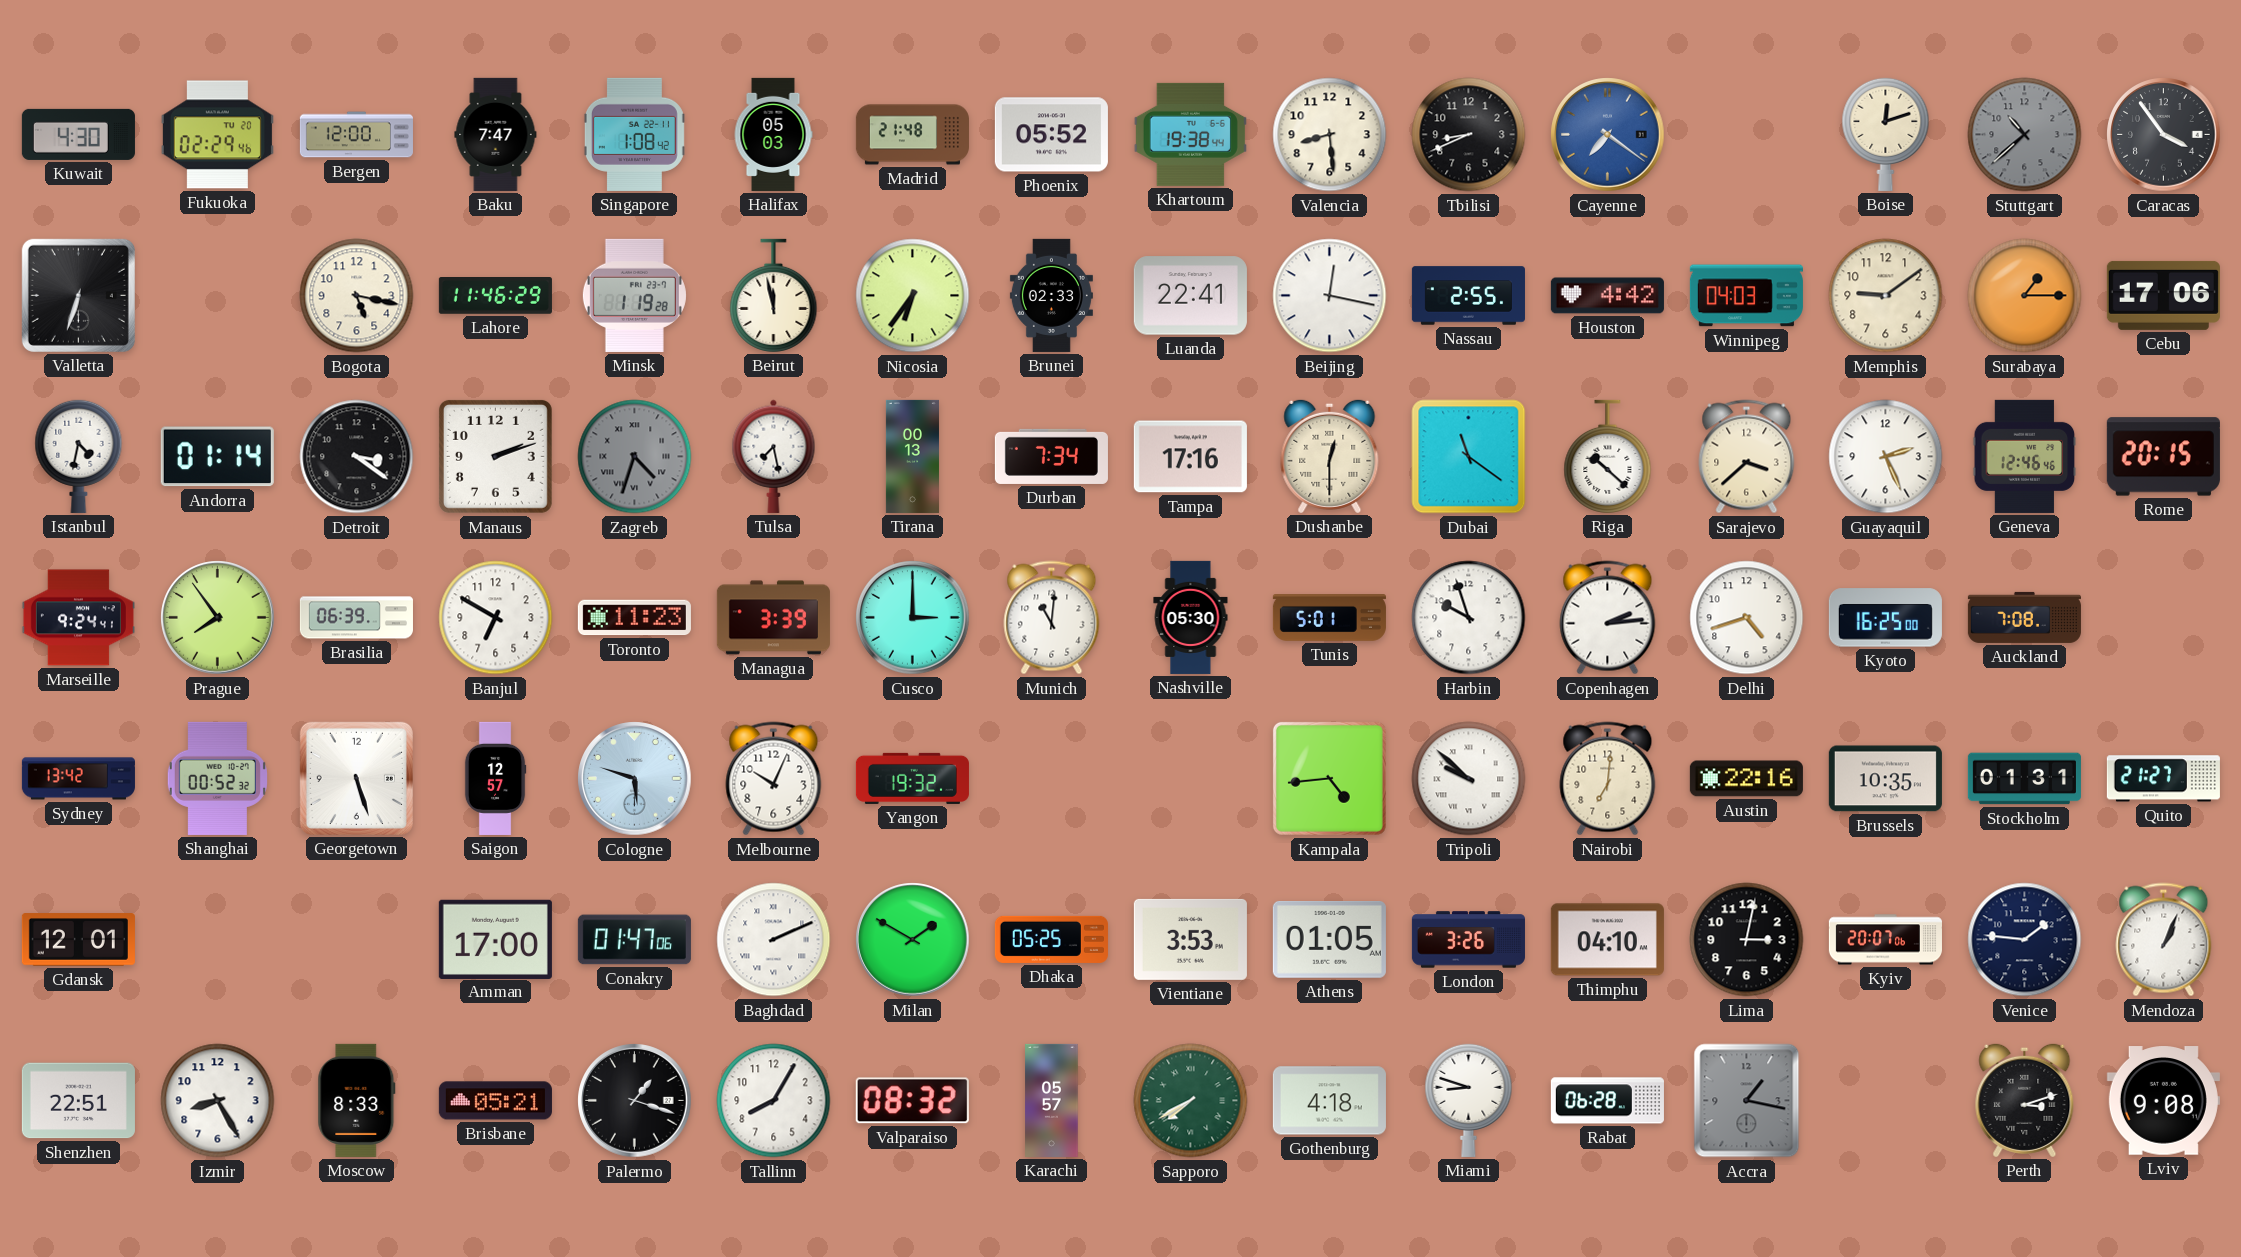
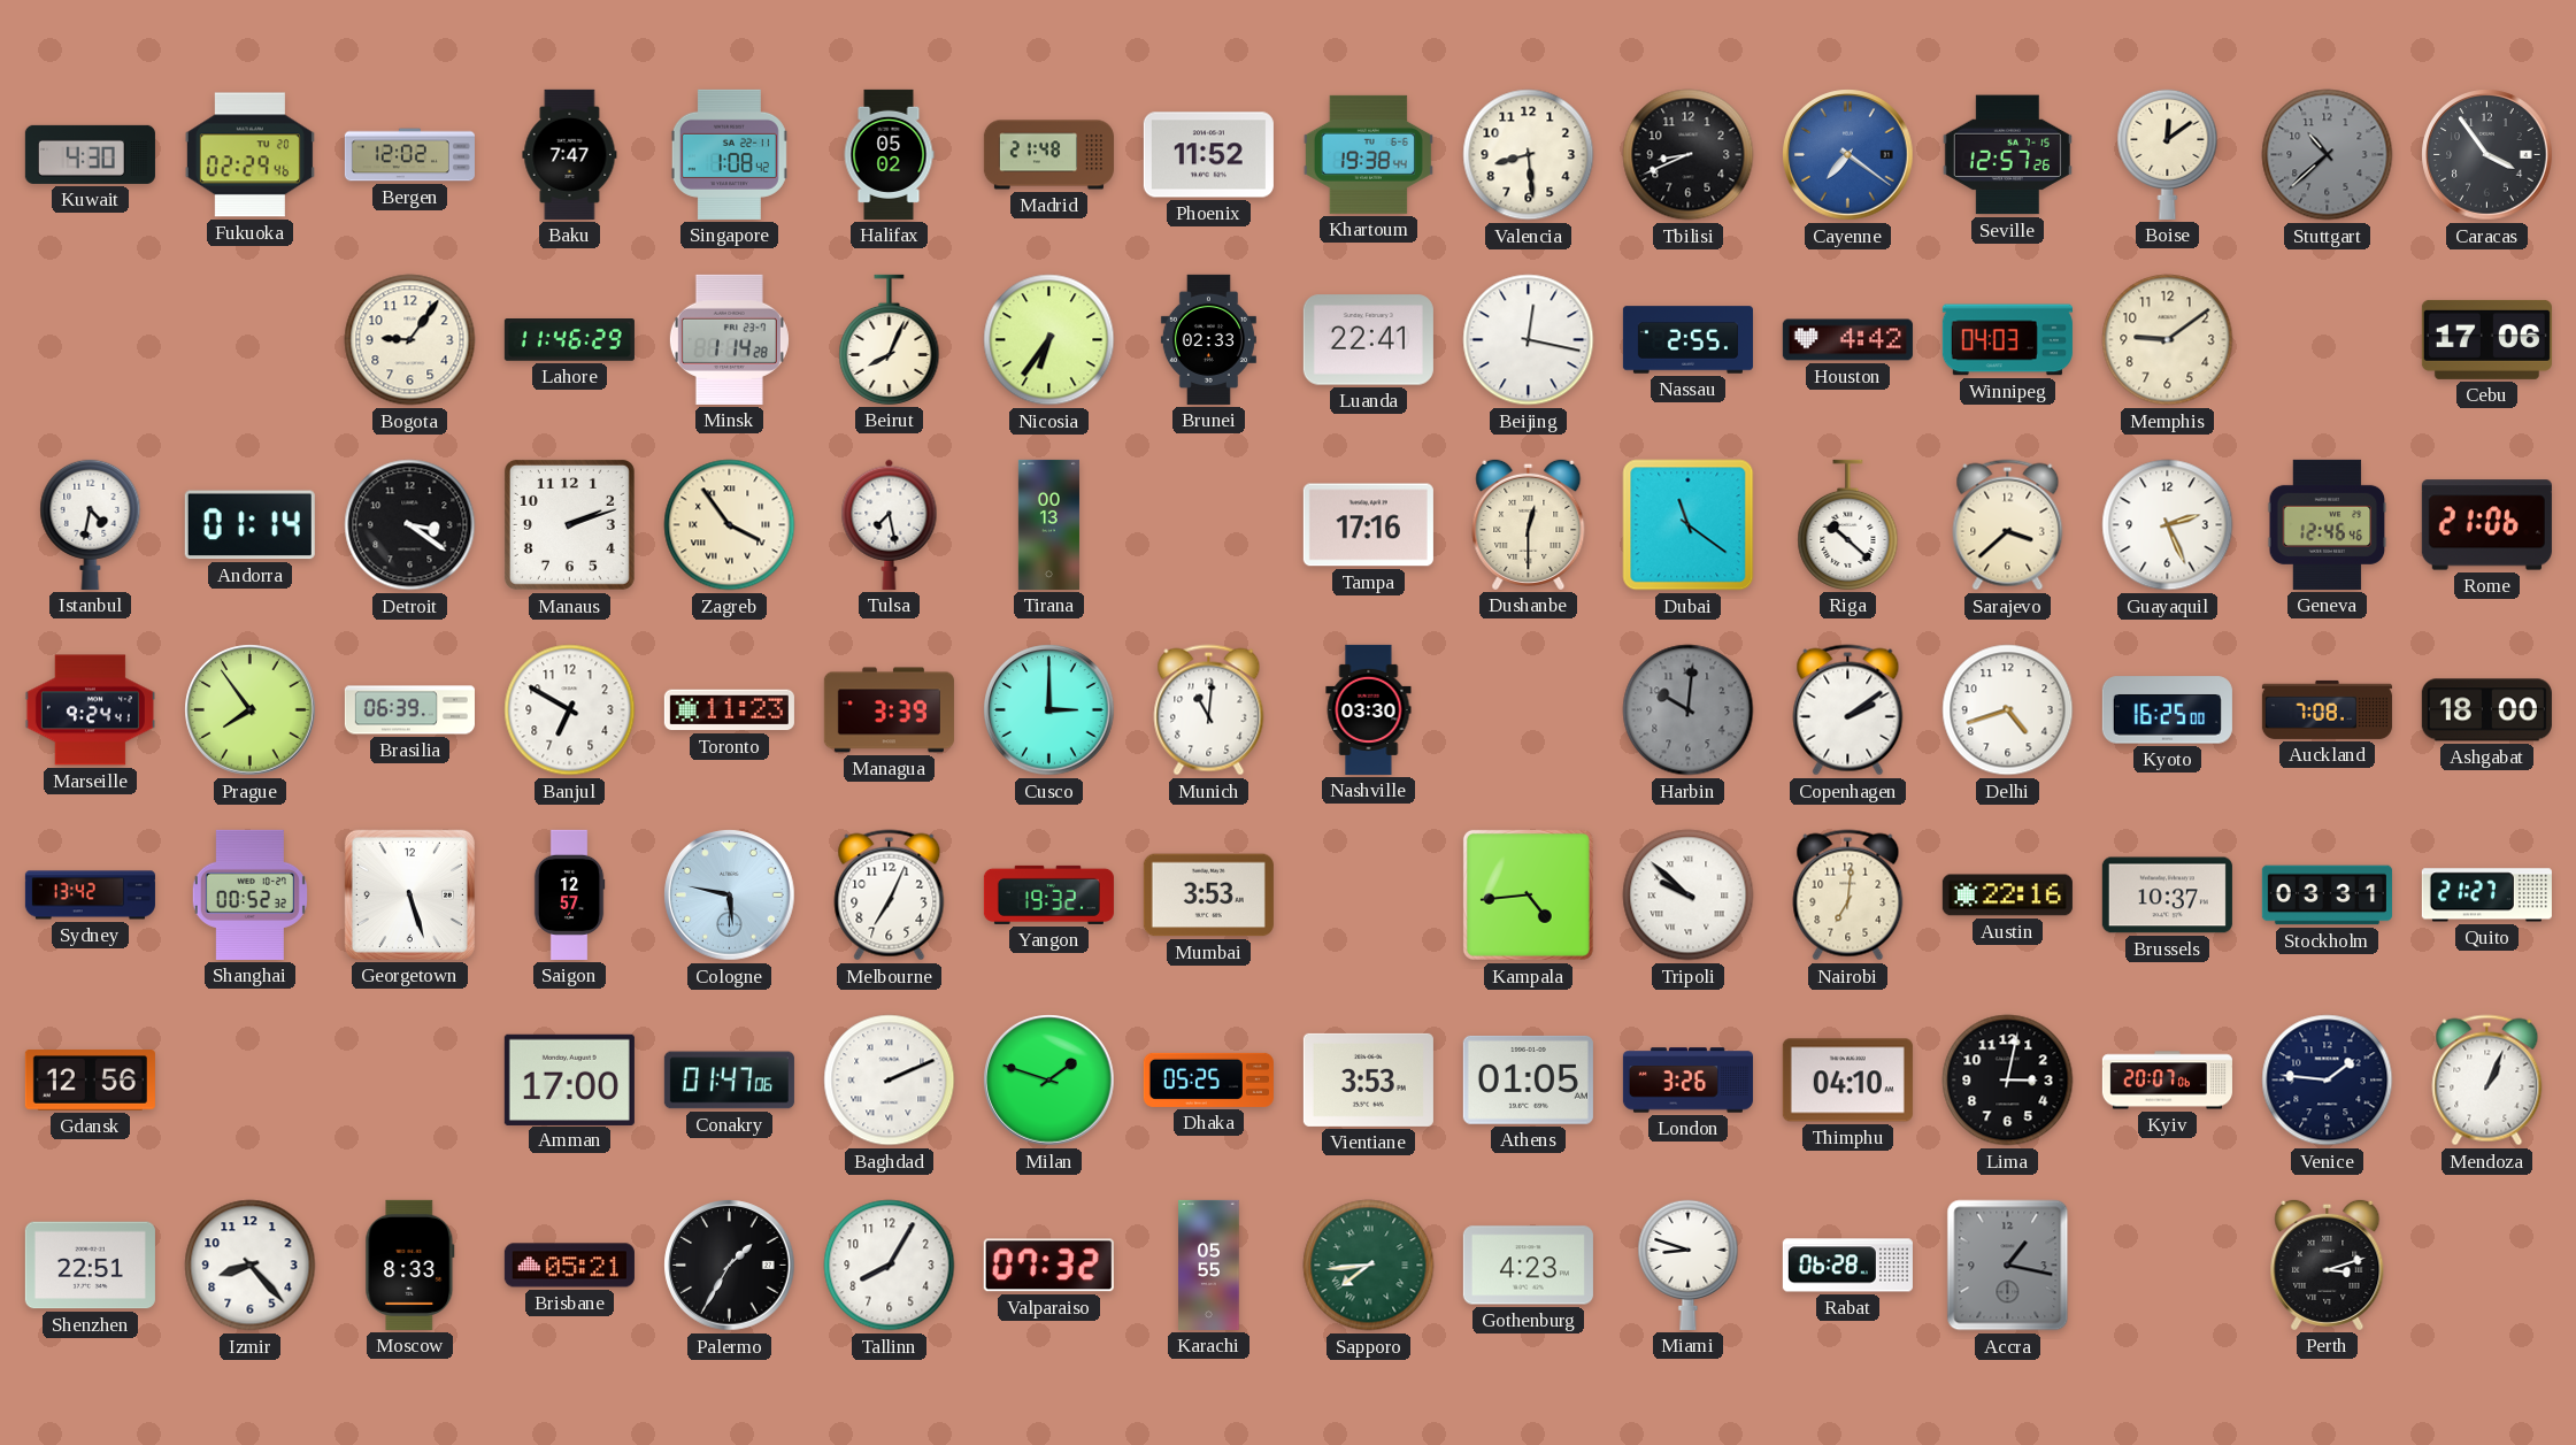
Bergen: 12:00 -> 12:02 (409, 155)
Halifax: 05:03 -> 05:02 (889, 154)
Phoenix: 05:52 -> 11:52 (1208, 155)
Seville: none -> 12:57 (2007, 155)
Boise: 12:12 -> 12:09 (2168, 154)
Valletta: 6:33 -> none (78, 295)
Bogota: 5:17 -> 9:06 (410, 340)
Minsk: 1:19 -> 1:14 (729, 339)
Beirut: 11:58 -> 8:04 (890, 339)
Surabaya: 1:15 -> none (2025, 296)
Zagreb: 4:33 -> 3:54 (730, 525)
Zagreb dial: grey -> cream (730, 525)
Durban: 7:34 -> none (1051, 456)
Rome: 20:15 -> 21:06 (2486, 525)
Nashville: 05:30 -> 03:30 (1369, 709)
Tunis: 5:01 -> none (1329, 618)
Harbin: 9:57 -> 10:01 (1689, 710)
Harbin dial: white -> grey (1689, 710)
Copenhagen: 2:14 -> 2:09 (1848, 710)
Ashgabat: none -> 18:00 (2486, 710)
Cologne: 5:48 -> 5:47 (730, 896)
Melbourne: 10:04 -> 7:04 (890, 896)
Mumbai: none -> 3:53 (1208, 896)
Brussels: 10:35 -> 10:37 (2167, 896)
Stockholm: 01:31 -> 03:31 (2327, 896)
Gdansk: 12:01 -> 12:56 (90, 1081)
Milan: 1:50 -> 1:48 (1049, 1081)
Izmir: 8:25 -> 8:23 (251, 1266)
Palermo: 1:18 -> 1:35 (730, 1266)
Valparaiso: 08:32 -> 07:32 (1048, 1266)
Karachi: 05:57 -> 05:55 (1209, 1265)
Sapporo: 7:40 -> 7:44 (1369, 1266)
Gothenburg: 4:18 -> 4:23 (1528, 1266)
Lviv: 9:08 -> none (2163, 1101)
